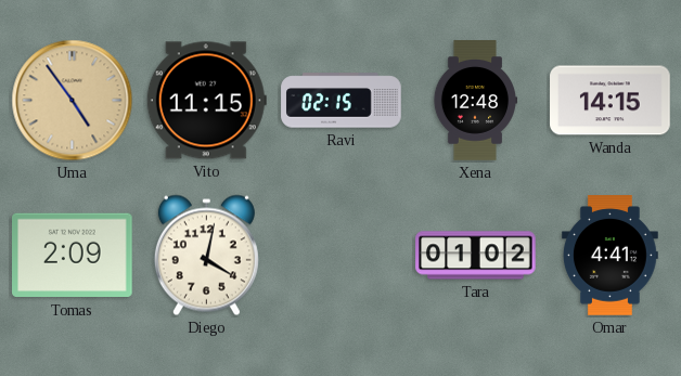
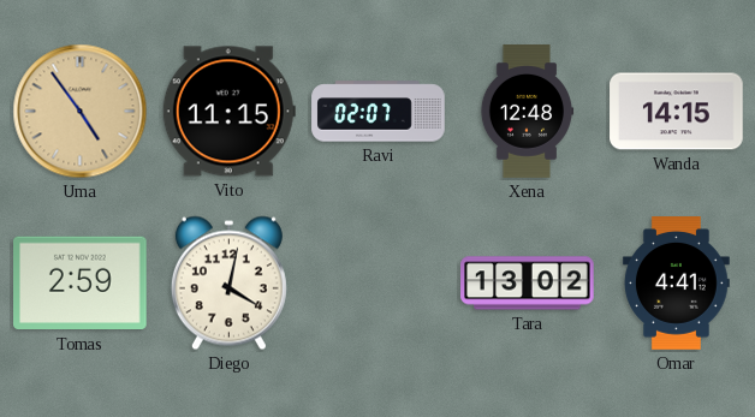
Ravi: 02:15 -> 02:07 (379, 112)
Tomas: 2:09 -> 2:59 (81, 284)
Tara: 01:02 -> 13:02 (528, 284)
